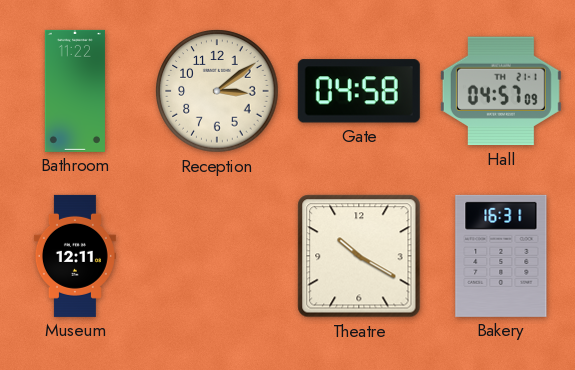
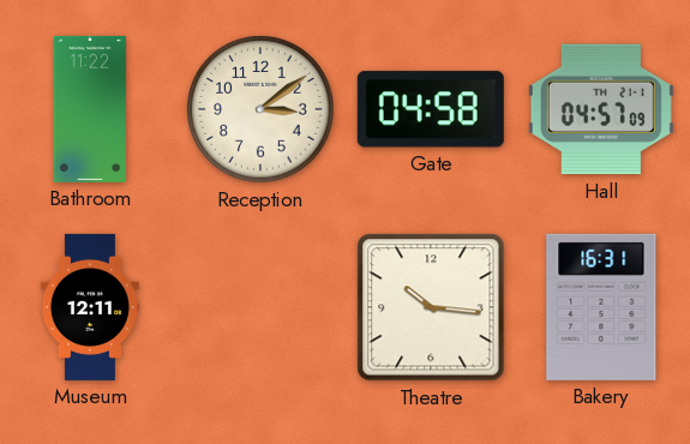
Theatre: 10:20 -> 10:16 (431, 307)
